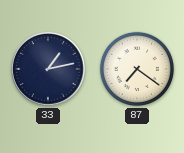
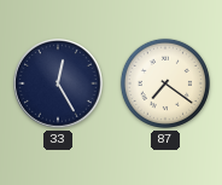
33: 1:13 -> 12:25 (58, 83)
